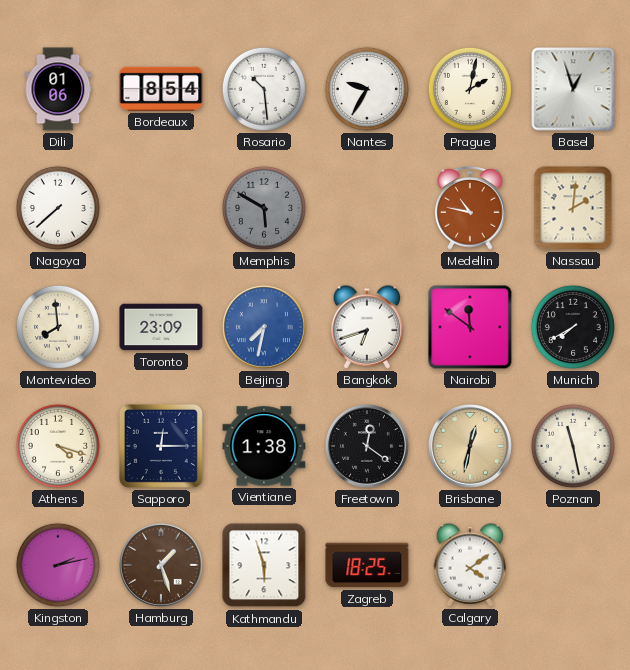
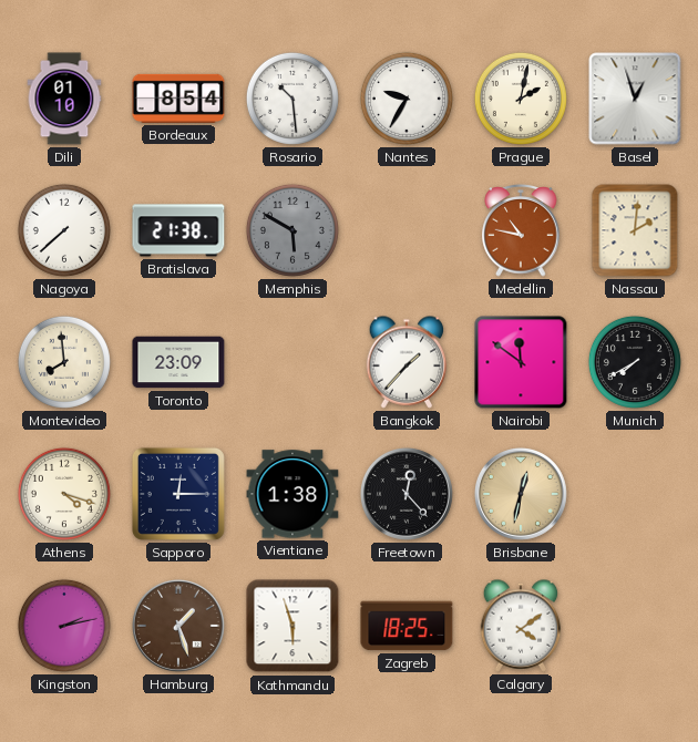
Dili: 01:06 -> 01:10 (64, 99)
Bratislava: none -> 21:38 (178, 230)
Beijing: 7:32 -> none (264, 327)
Bangkok: 6:42 -> 1:37 (407, 362)
Freetown: 12:21 -> 12:23 (407, 494)
Poznan: 11:28 -> none (573, 446)
